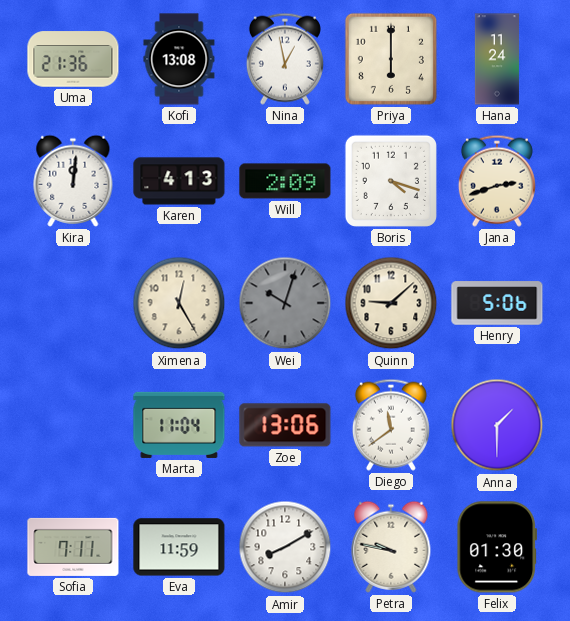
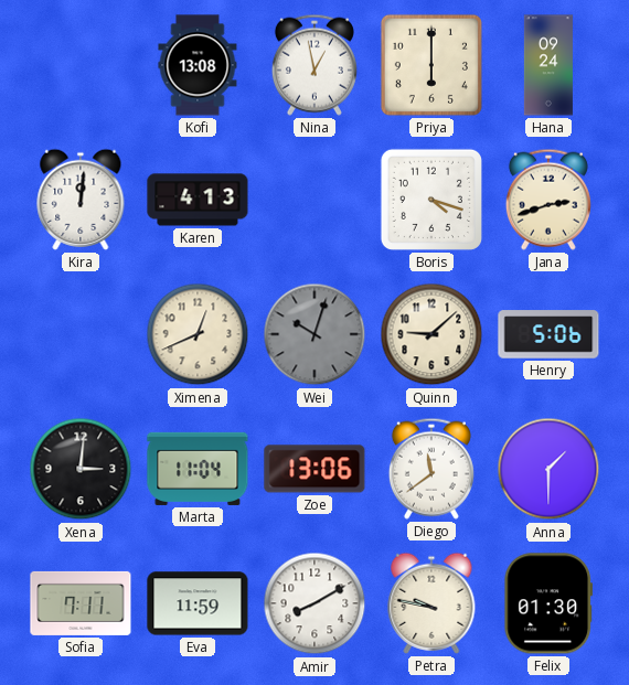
Uma: 21:36 -> none (73, 59)
Hana: 11:24 -> 09:24 (548, 65)
Will: 2:09 -> none (285, 181)
Ximena: 12:25 -> 12:41 (198, 334)
Xena: none -> 3:01 (81, 469)
